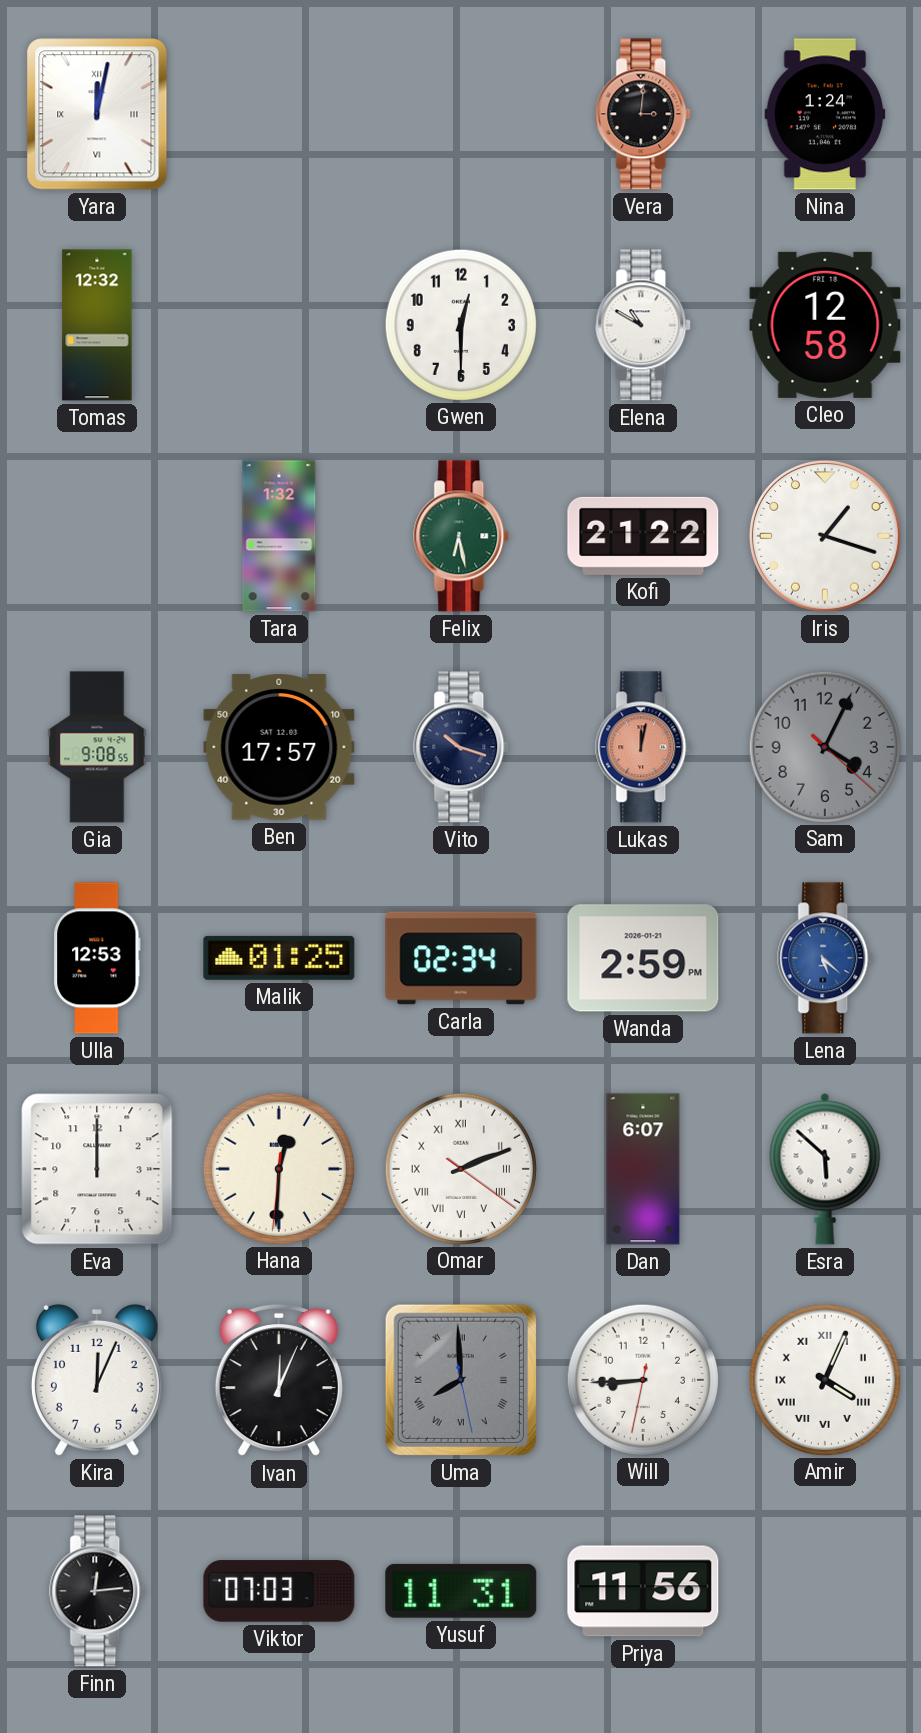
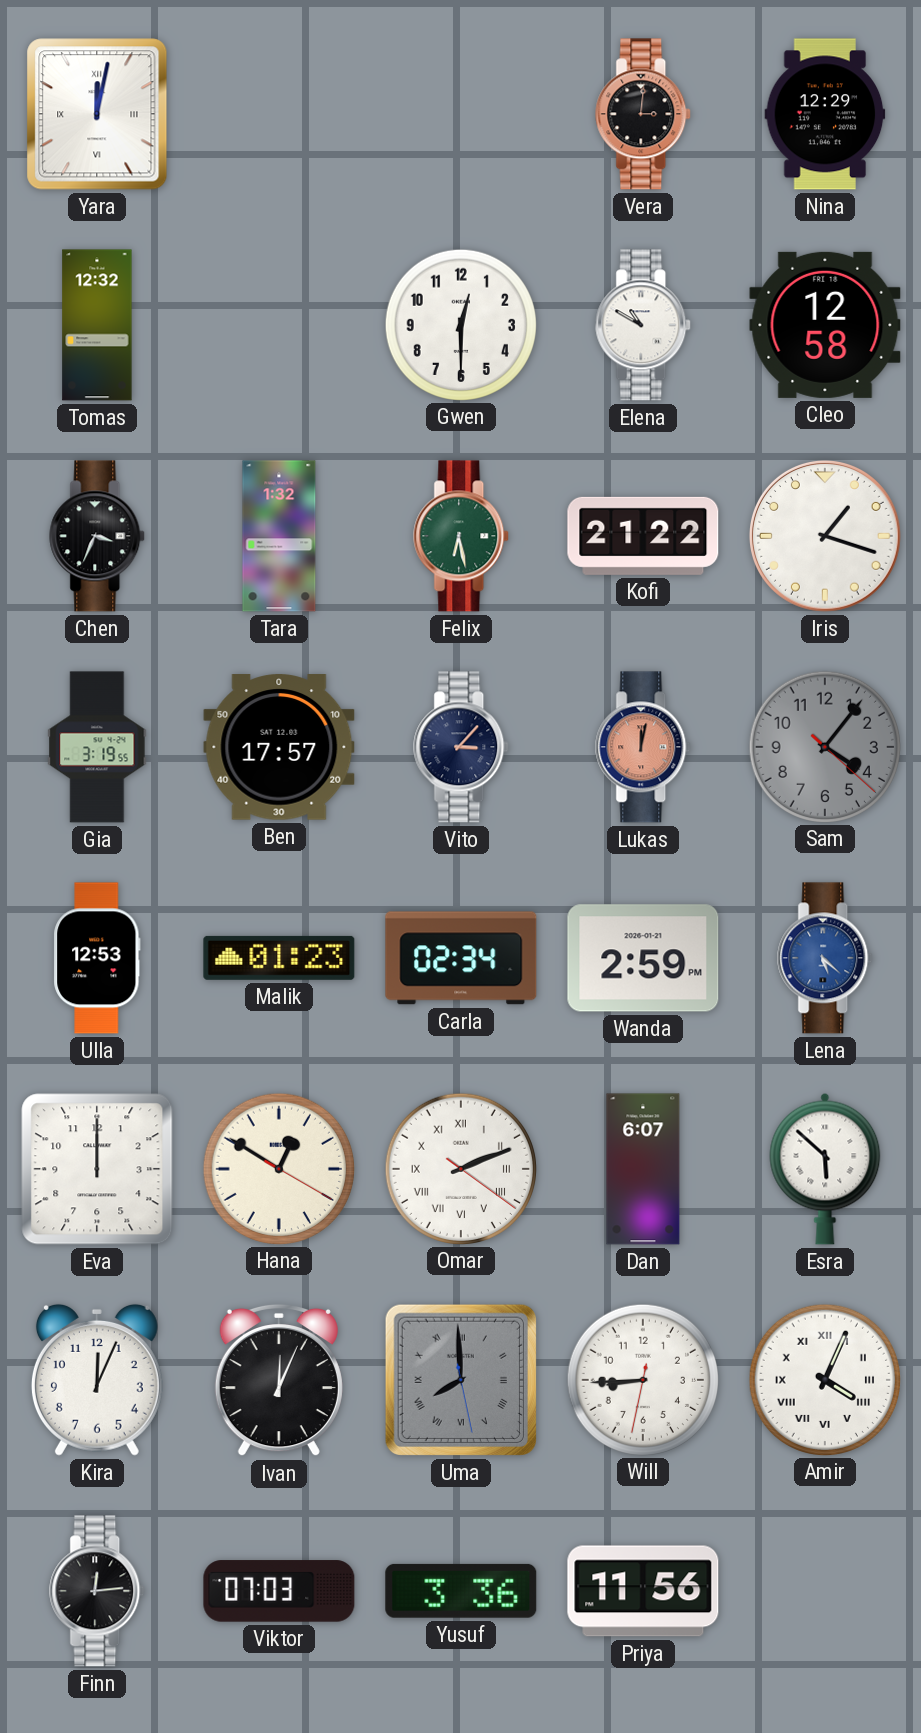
Nina: 1:24 -> 12:29 (825, 114)
Chen: none -> 3:34 (98, 536)
Gia: 9:08 -> 3:19 (97, 747)
Vito: 10:18 -> 3:07 (462, 747)
Sam: 4:04 -> 4:06 (824, 746)
Malik: 01:25 -> 01:23 (279, 958)
Hana: 12:30 -> 12:50 (278, 1168)
Yusuf: 11:31 -> 3:36 (461, 1591)
